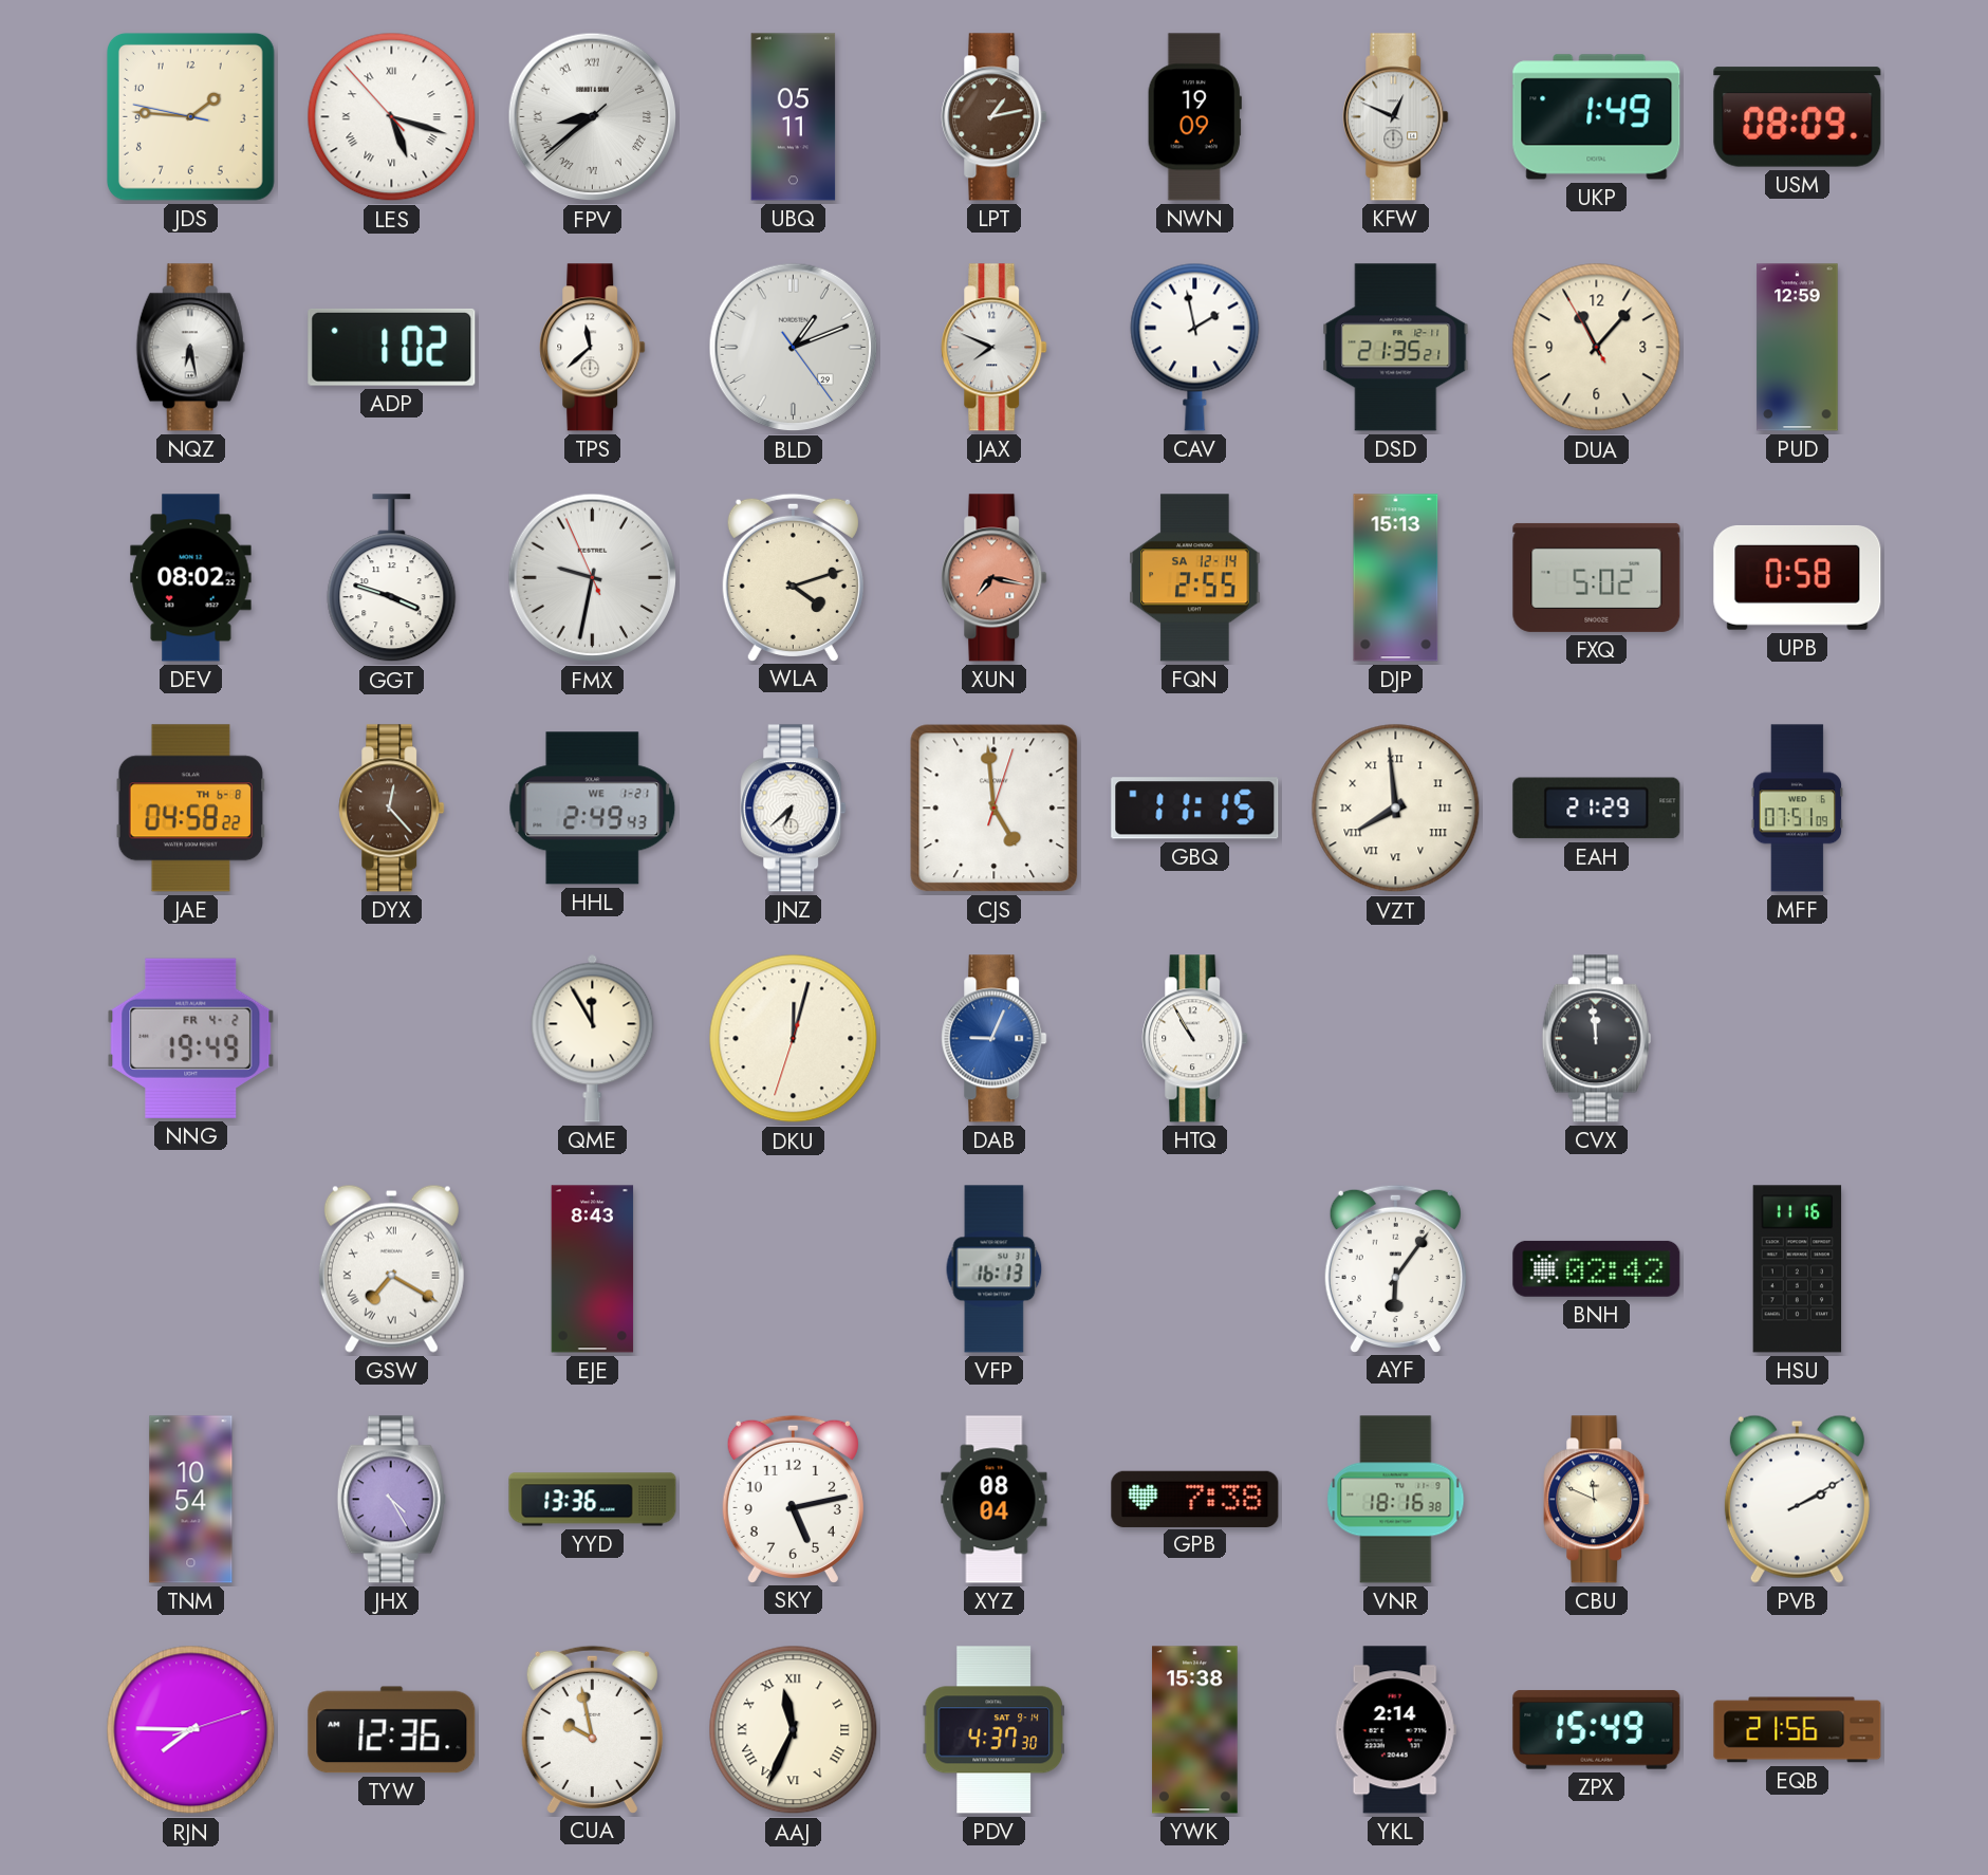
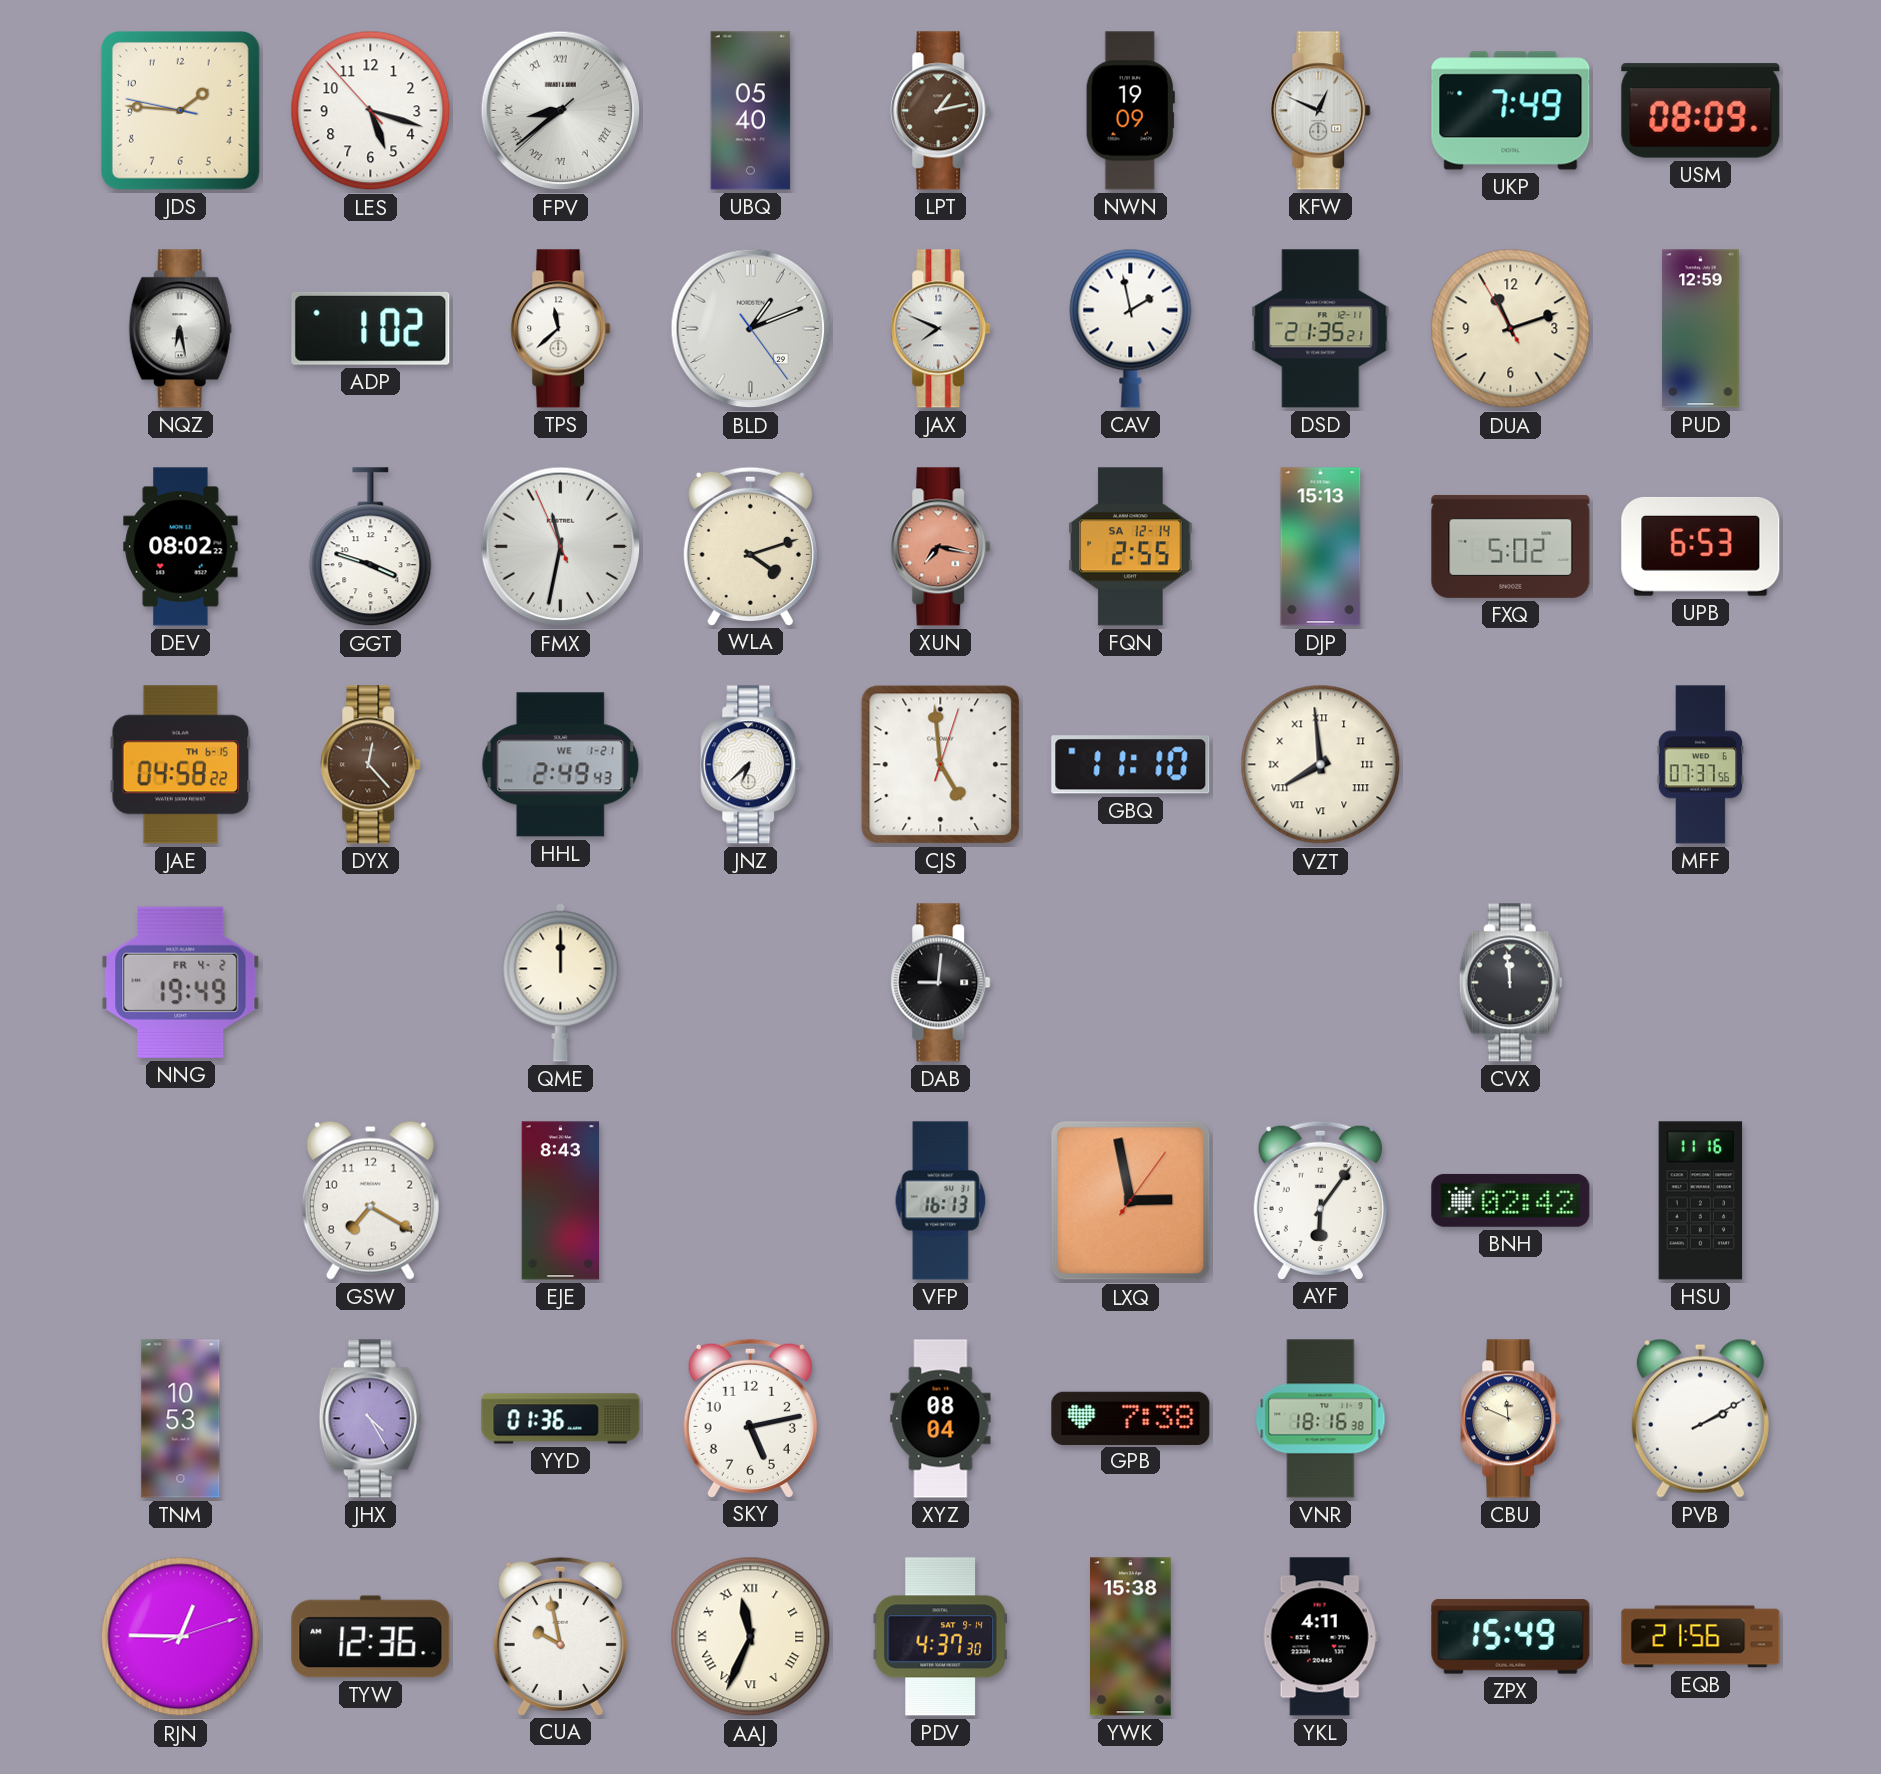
LES numerals: Roman -> Arabic (371, 111)
UBQ: 05:11 -> 05:40 (751, 111)
UKP: 1:49 -> 7:49 (1511, 111)
DUA: 11:06 -> 11:11 (1511, 329)
FMX: 9:31 -> 11:31 (561, 547)
UPB: 0:58 -> 6:53 (1701, 546)
JAE date: TH 6-8 -> TH 6-15 (181, 765)
GBQ: 11:15 -> 11:10 (1131, 765)
EAH: 21:29 -> none (1597, 809)
MFF: 07:51 -> 07:37 (1701, 765)
QME: 11:55 -> 12:00 (561, 982)
DKU: 12:02 -> none (794, 1039)
DAB: 9:04 -> 9:01 (941, 983)
DAB dial: blue -> black (941, 983)
HTQ: 10:55 -> none (1195, 1039)
GSW numerals: Roman -> Arabic (370, 1200)
LXQ: none -> 2:58 (1131, 1201)
TNM: 10:54 -> 10:53 (181, 1419)
YYD: 13:36 -> 01:36 (561, 1419)
RJN: 7:45 -> 12:45 (181, 1637)
YKL: 2:14 -> 4:11 (1320, 1637)
